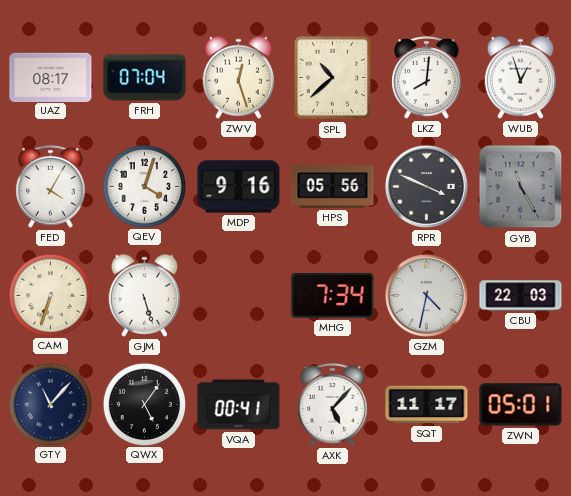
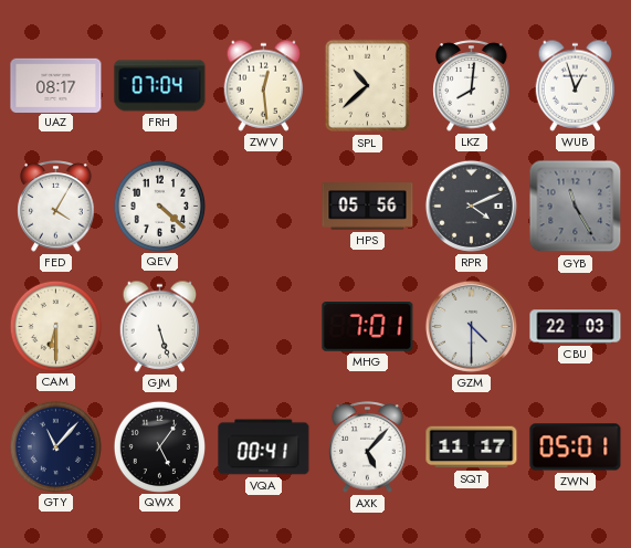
ZWV: 12:27 -> 12:29 (264, 85)
QEV: 4:03 -> 4:22 (159, 205)
MDP: 9:16 -> none (239, 187)
RPR: 3:49 -> 4:11 (471, 205)
CAM: 6:33 -> 6:30 (55, 326)
MHG: 7:34 -> 7:01 (368, 327)
GZM: 4:32 -> 4:30 (471, 326)
